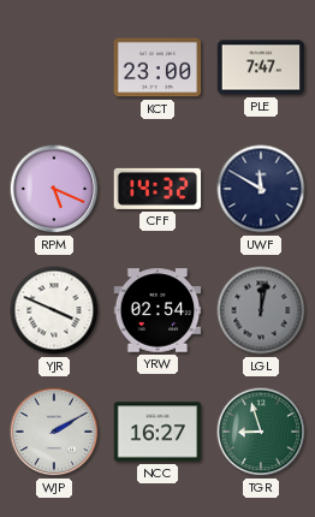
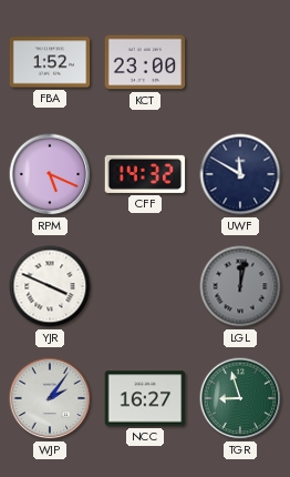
FBA: none -> 1:52 (50, 62)
PLE: 7:47 -> none (261, 67)
YRW: 02:54 -> none (157, 310)
WJP: 2:10 -> 2:06 (50, 398)
